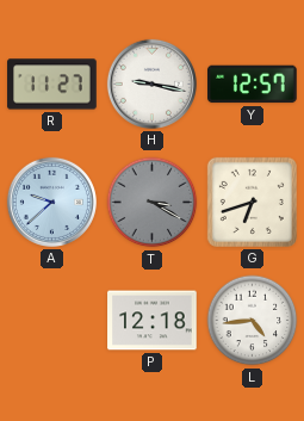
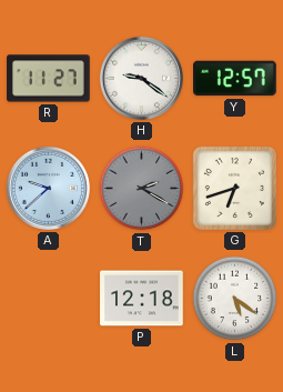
H: 9:17 -> 9:21 (141, 78)
T: 3:20 -> 2:20 (142, 189)
L: 4:44 -> 5:21 (235, 299)
